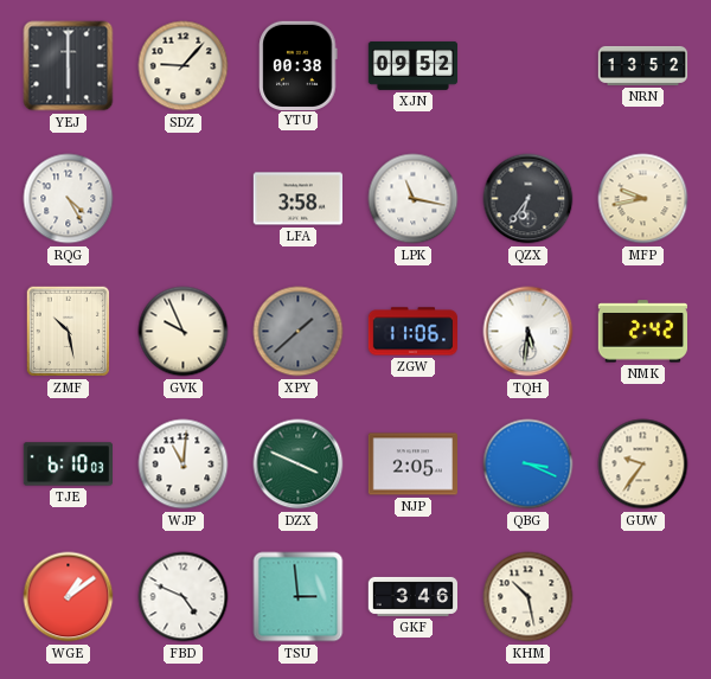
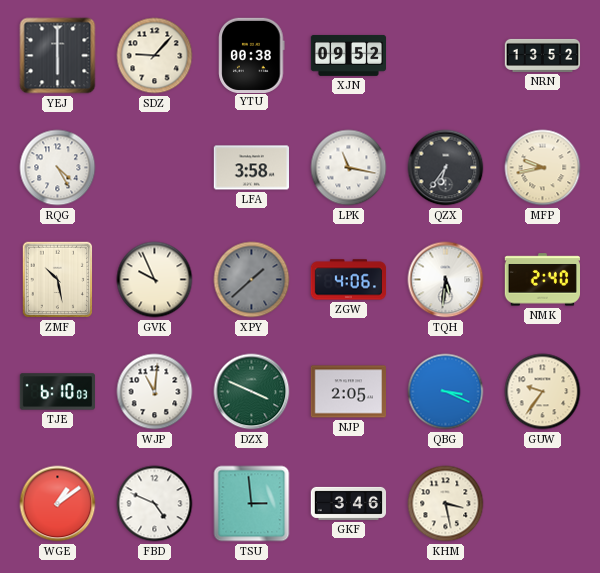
ZGW: 11:06 -> 4:06 (349, 280)
NMK: 2:42 -> 2:40 (542, 280)
KHM: 10:28 -> 3:28 (446, 504)
